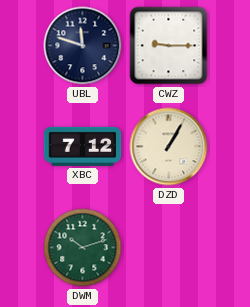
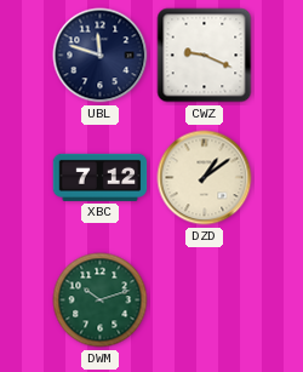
CWZ: 9:15 -> 9:19 (205, 56)
DZD: 1:05 -> 1:09 (205, 178)
